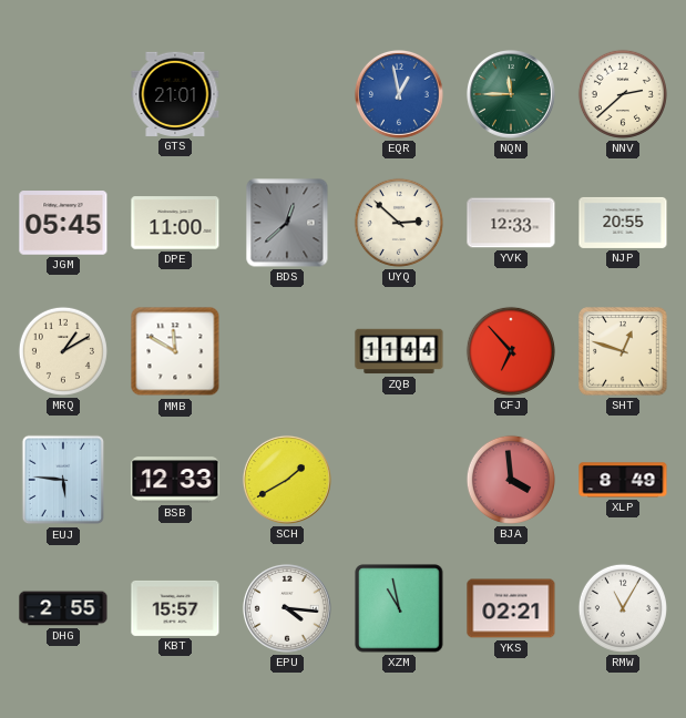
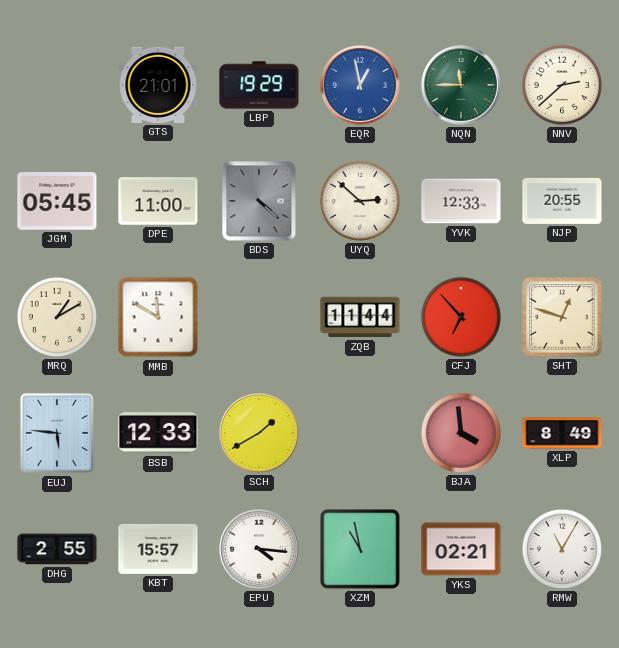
LBP: none -> 19:29 (259, 85)
BDS: 12:38 -> 4:22 (259, 201)
